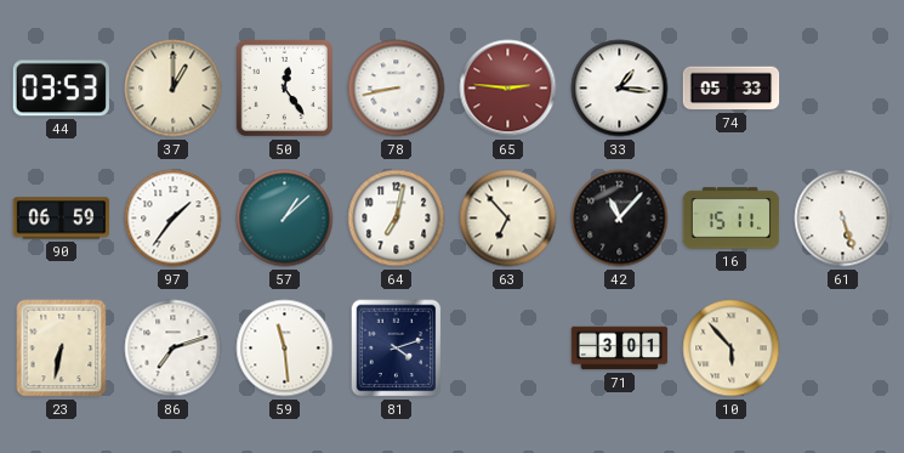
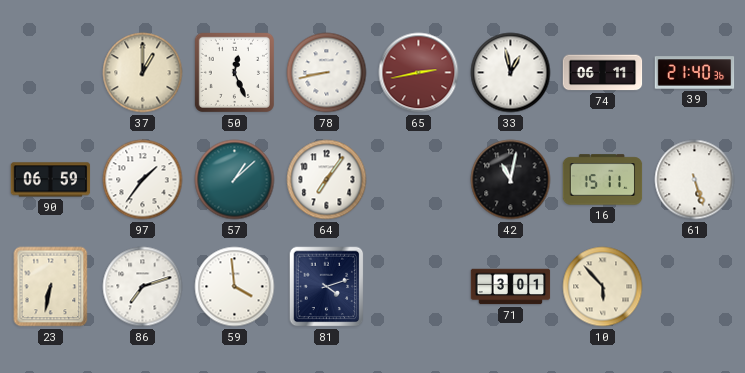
44: 03:53 -> none (61, 89)
50: 12:24 -> 12:26 (234, 72)
65: 2:46 -> 2:43 (419, 73)
33: 1:16 -> 12:58 (511, 73)
74: 05:33 -> 06:11 (603, 73)
39: none -> 21:40 (695, 73)
64: 7:02 -> 7:06 (327, 180)
63: 6:53 -> none (508, 219)
42: 11:07 -> 11:02 (511, 180)
59: 11:29 -> 3:59 (235, 287)
